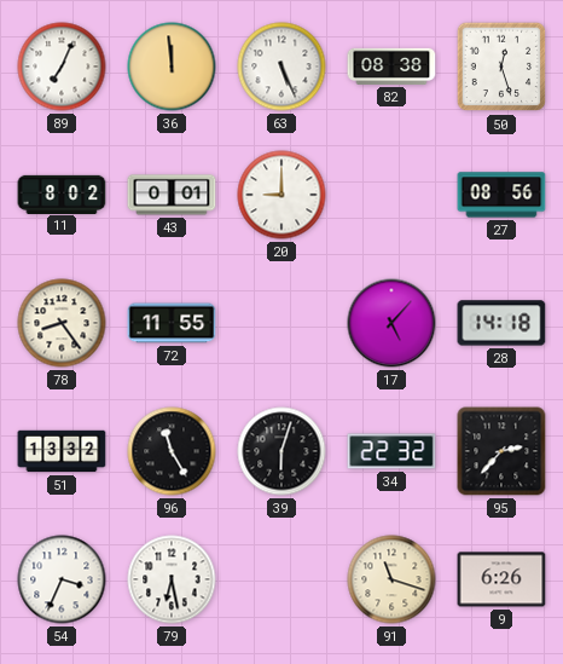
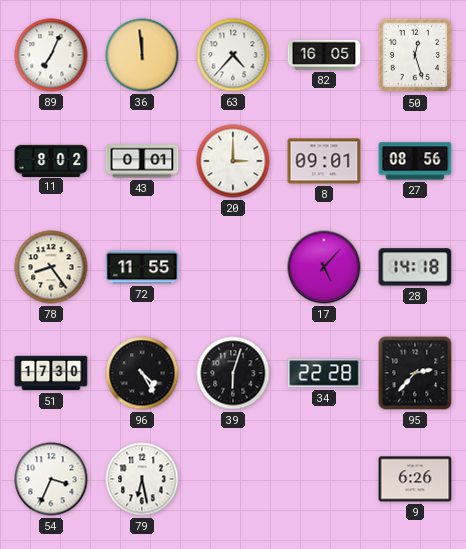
63: 5:26 -> 4:37 (233, 55)
82: 08:38 -> 16:05 (324, 55)
20: 9:00 -> 3:00 (233, 161)
8: none -> 09:01 (324, 161)
51: 13:32 -> 17:30 (51, 373)
96: 11:25 -> 4:25 (142, 373)
34: 22:32 -> 22:28 (324, 373)
91: 11:18 -> none (391, 579)
